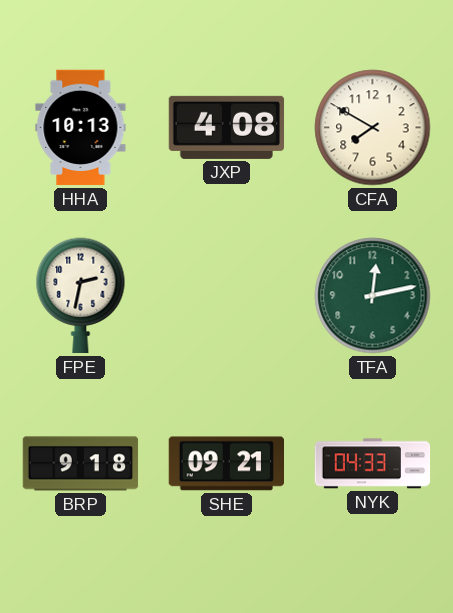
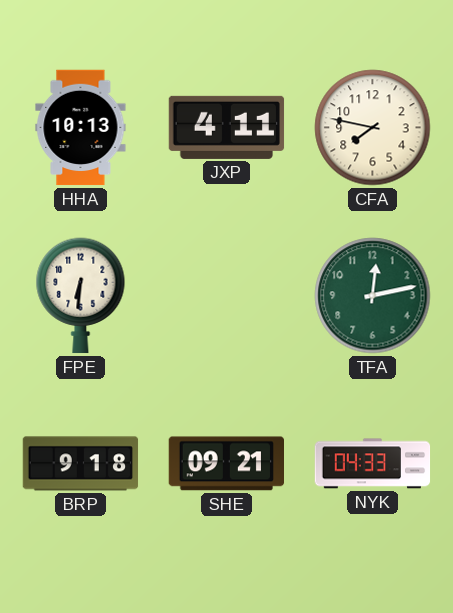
JXP: 4:08 -> 4:11 (227, 127)
CFA: 7:50 -> 7:47 (373, 128)
FPE: 2:32 -> 6:31 (81, 296)
